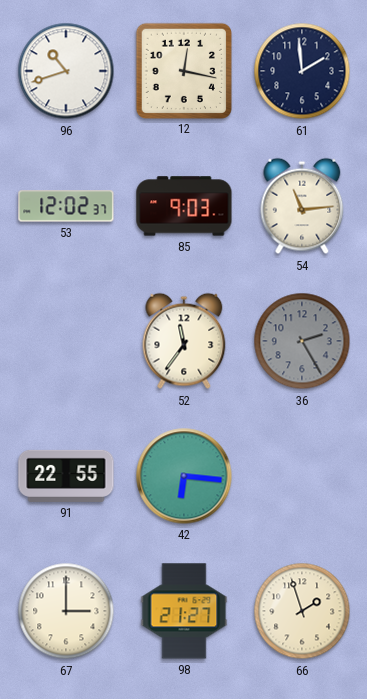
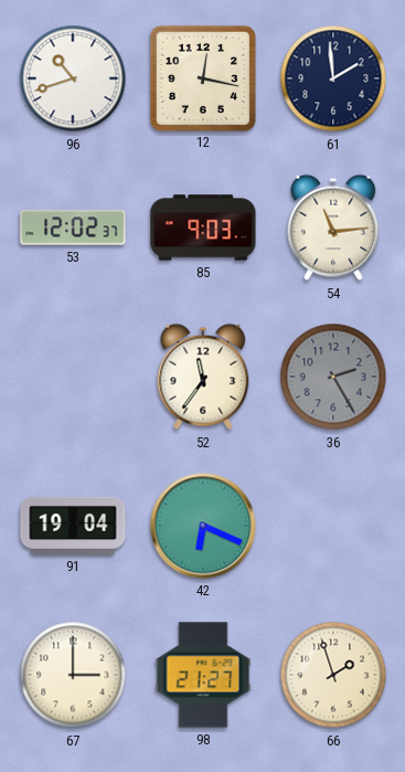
91: 22:55 -> 19:04 (73, 526)
42: 6:16 -> 6:19 (203, 526)
